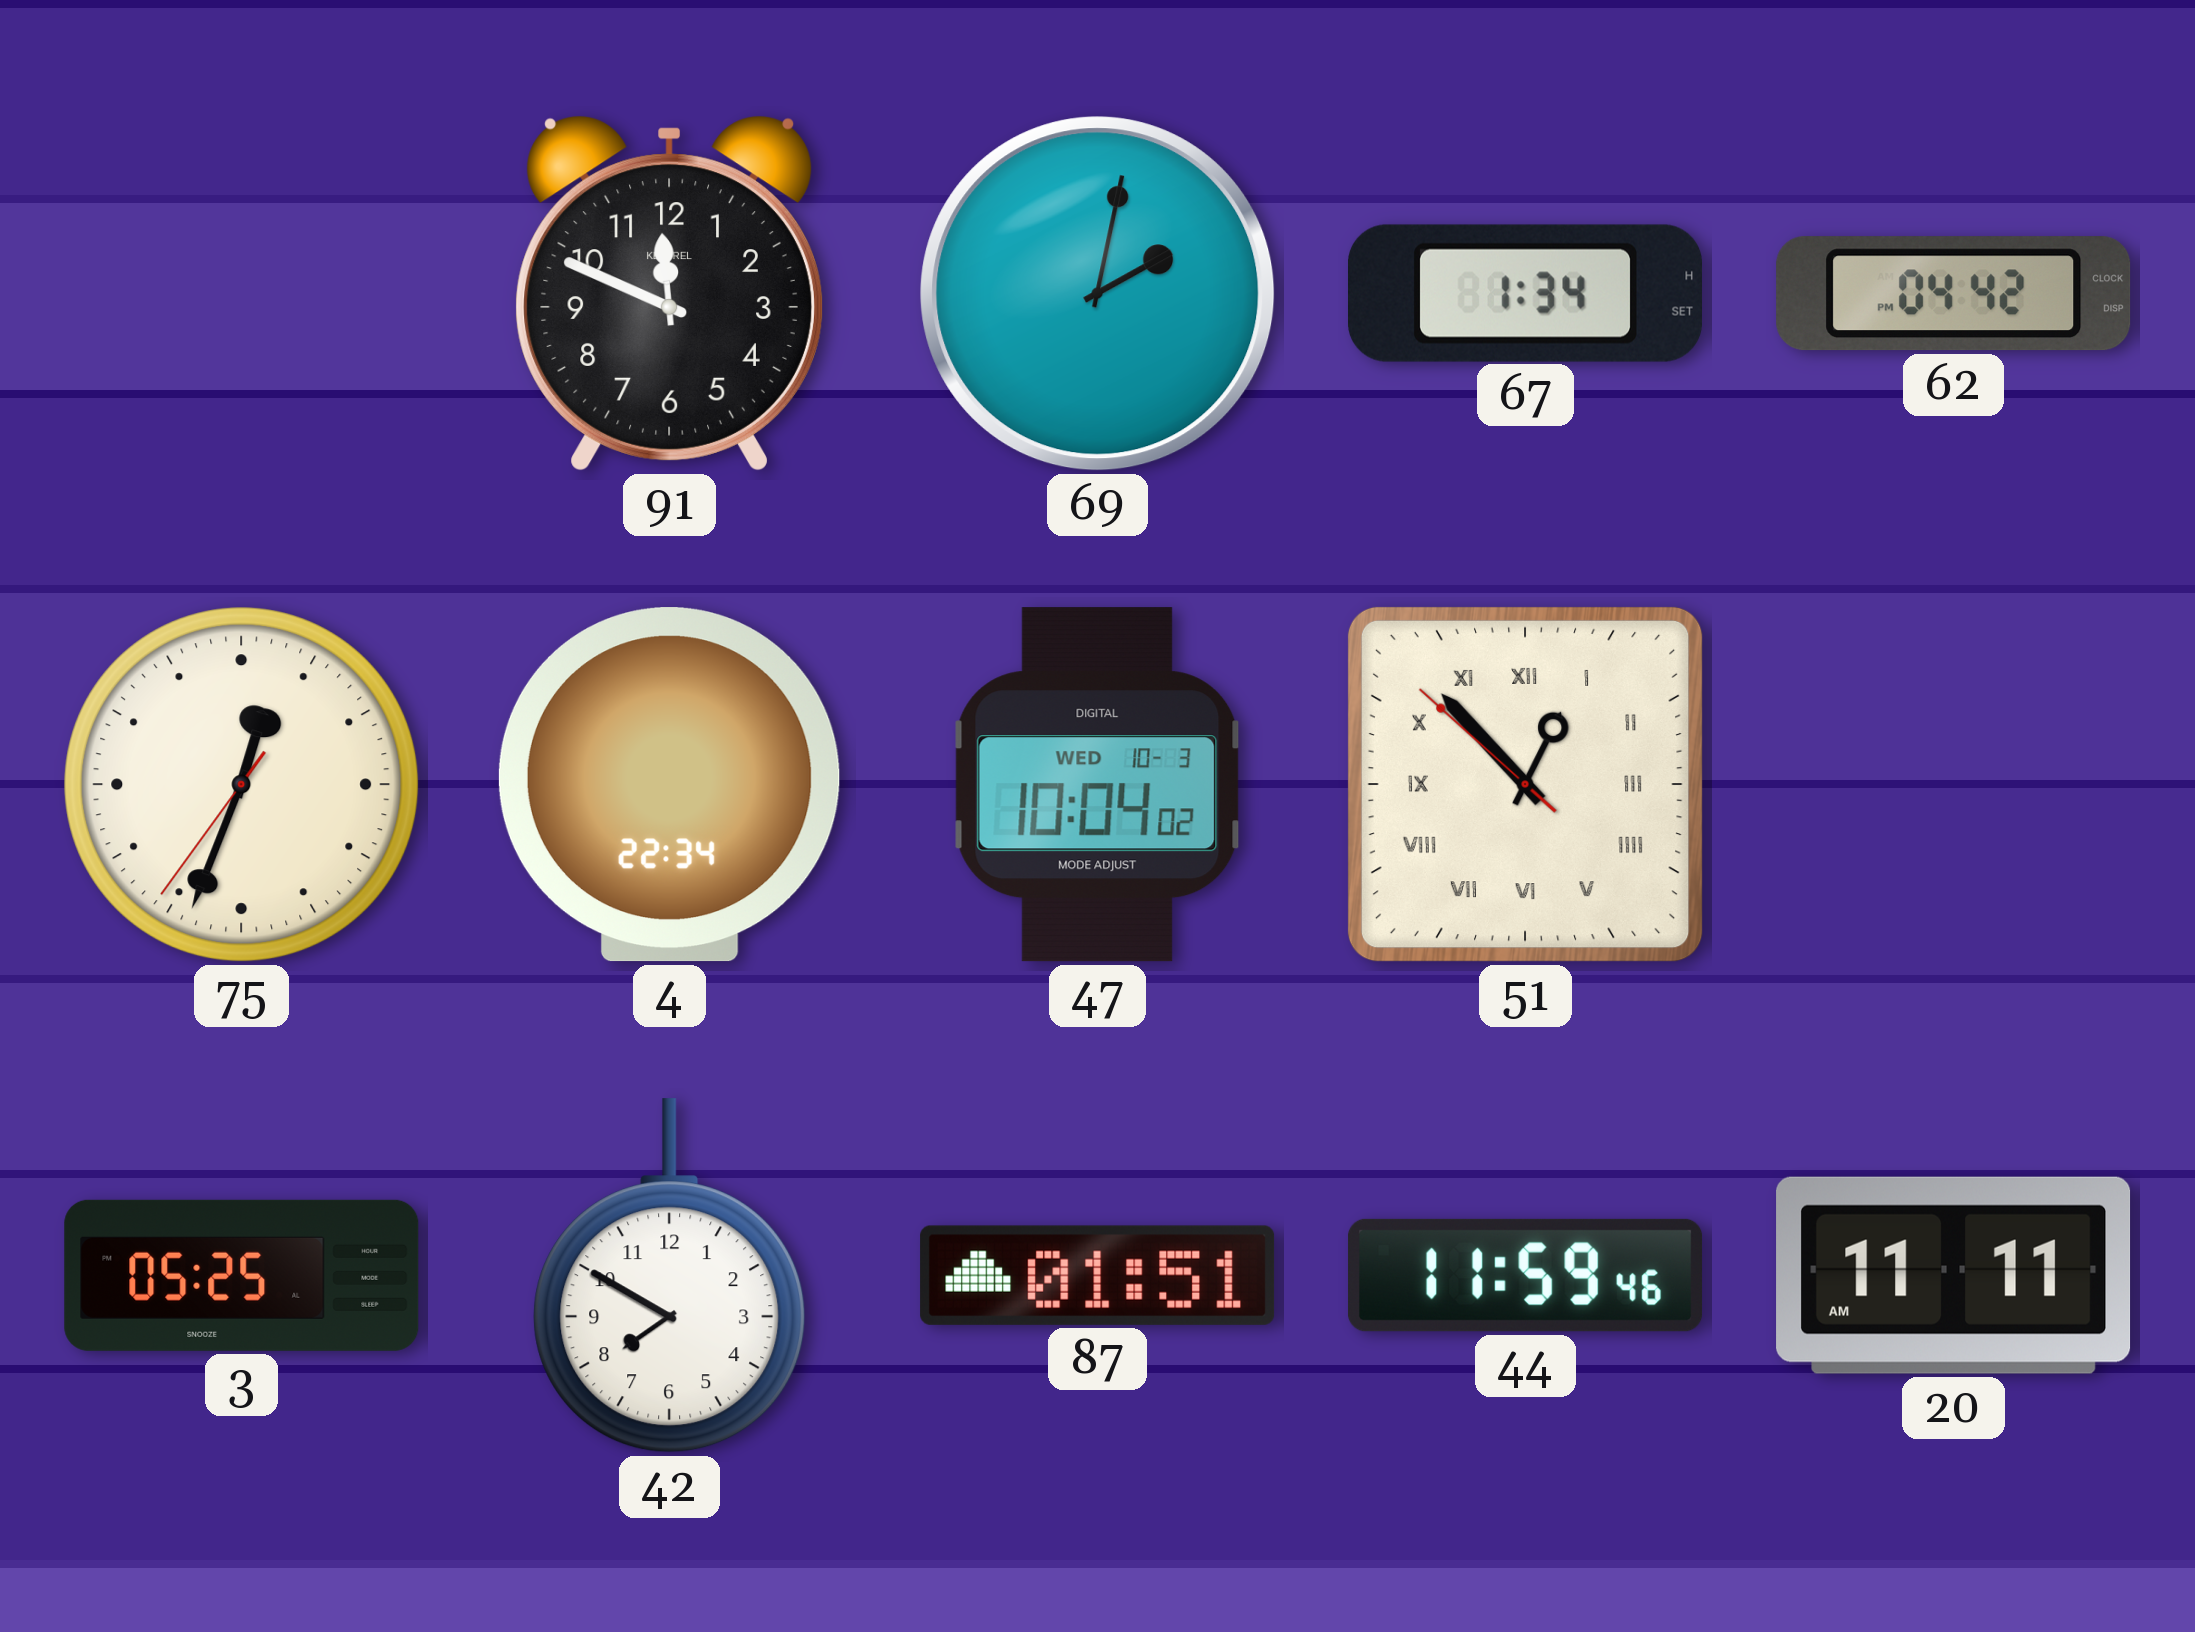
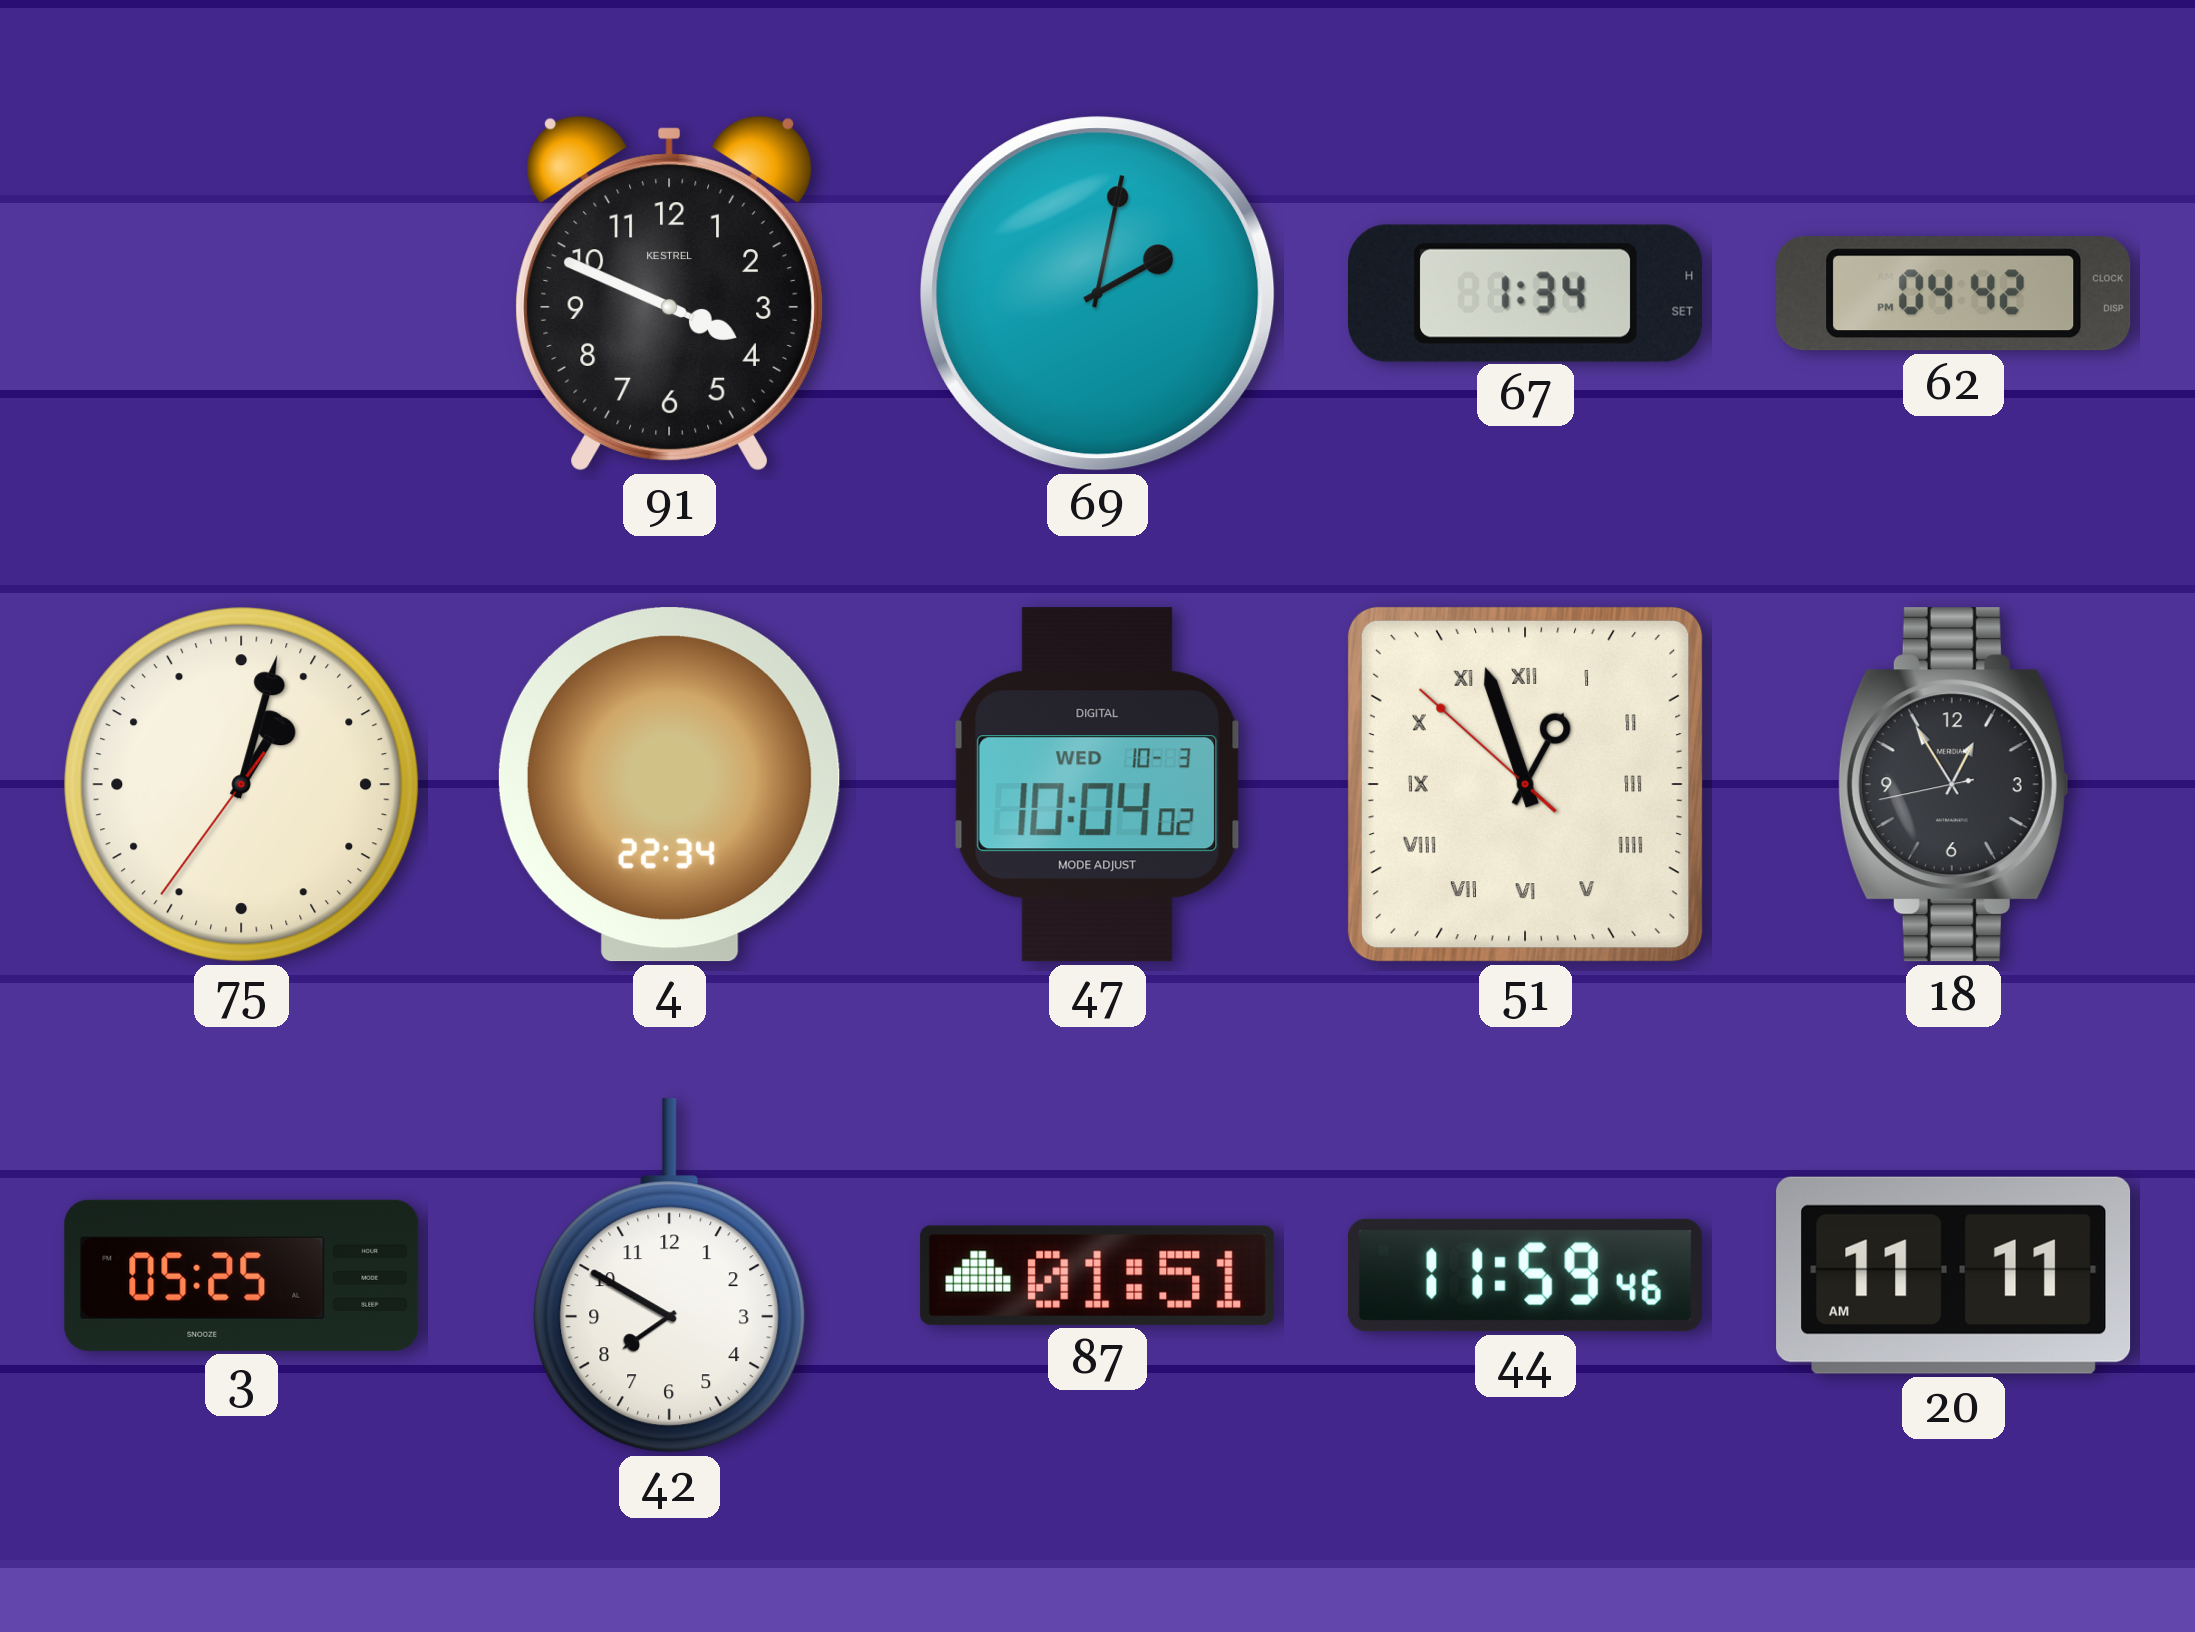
91: 11:49 -> 3:49 (669, 293)
75: 12:33 -> 1:02 (242, 785)
51: 12:52 -> 12:56 (1525, 784)
18: none -> 12:54 (1953, 785)
